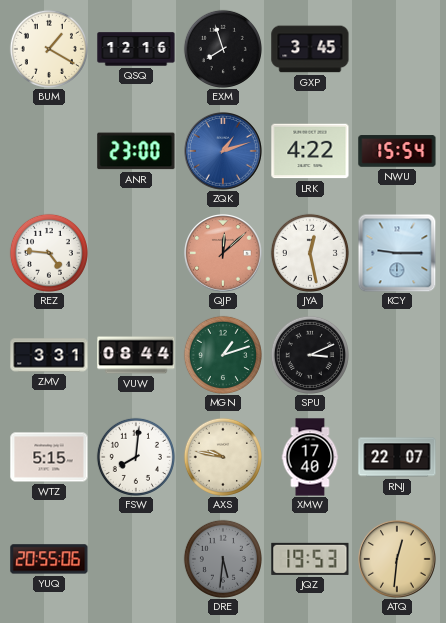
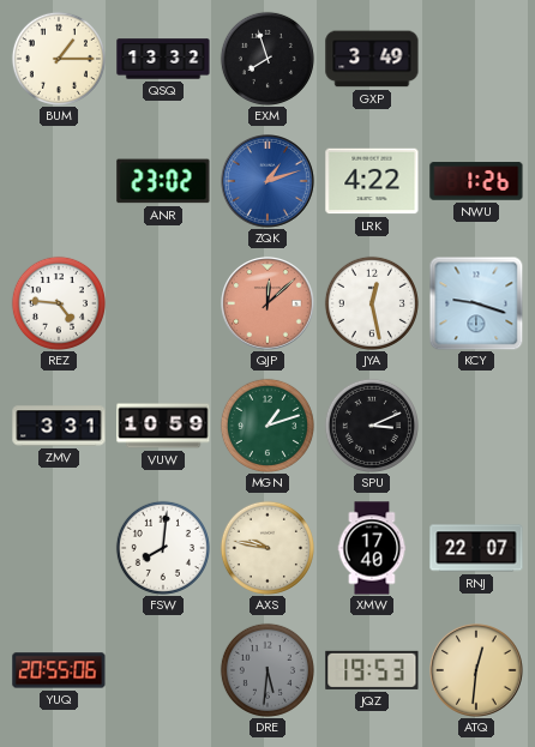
BUM: 1:20 -> 1:15 (59, 59)
QSQ: 12:16 -> 13:32 (163, 59)
GXP: 3:45 -> 3:49 (372, 59)
ANR: 23:00 -> 23:02 (163, 181)
NWU: 15:54 -> 1:26 (476, 181)
KCY: 9:15 -> 9:18 (476, 303)
VUW: 08:44 -> 10:59 (163, 426)
WTZ: 5:15 -> none (49, 457)
